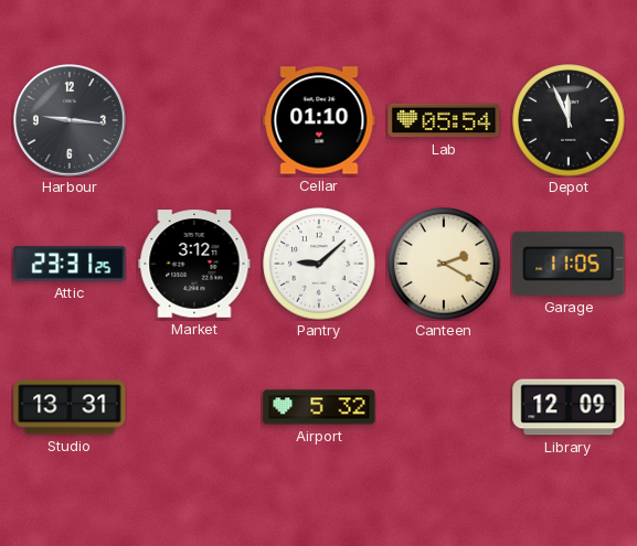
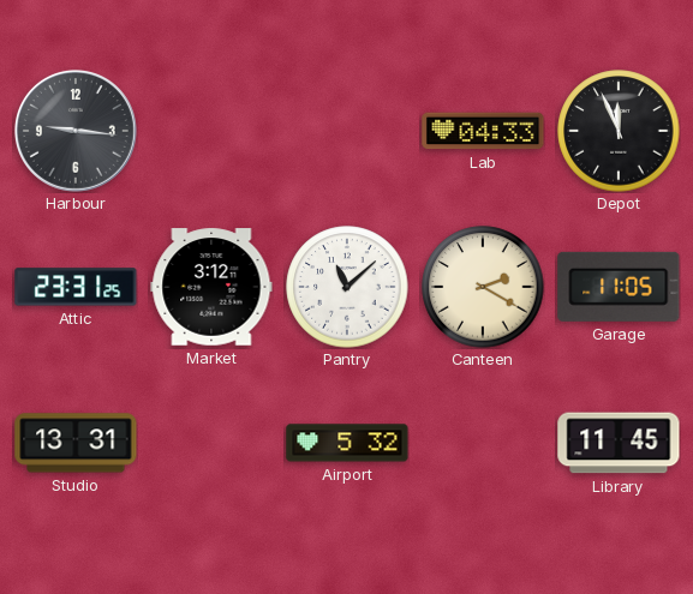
Cellar: 01:10 -> none (319, 120)
Lab: 05:54 -> 04:33 (483, 131)
Pantry: 9:08 -> 11:08 (347, 287)
Library: 12:09 -> 11:45 (619, 443)
